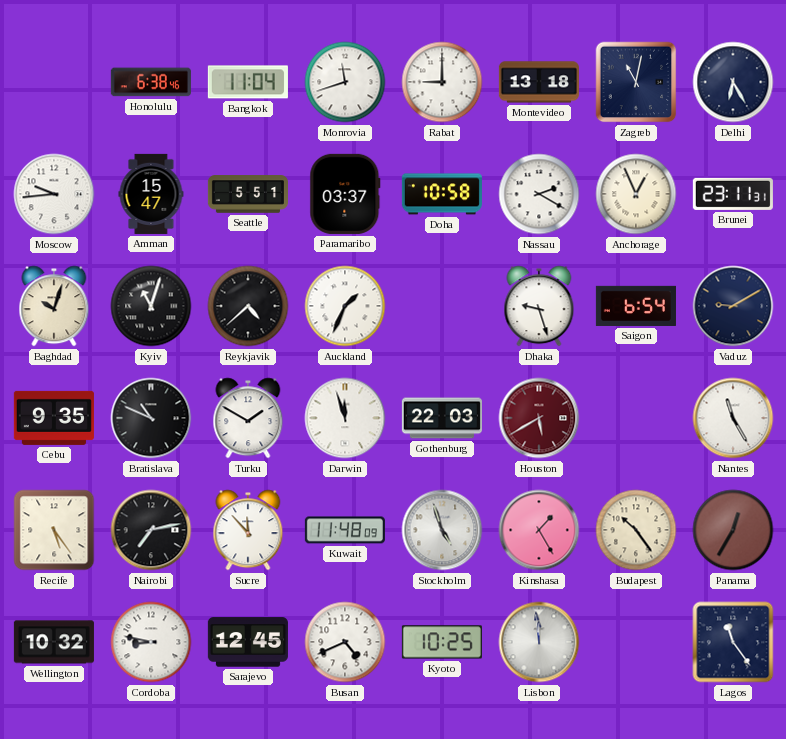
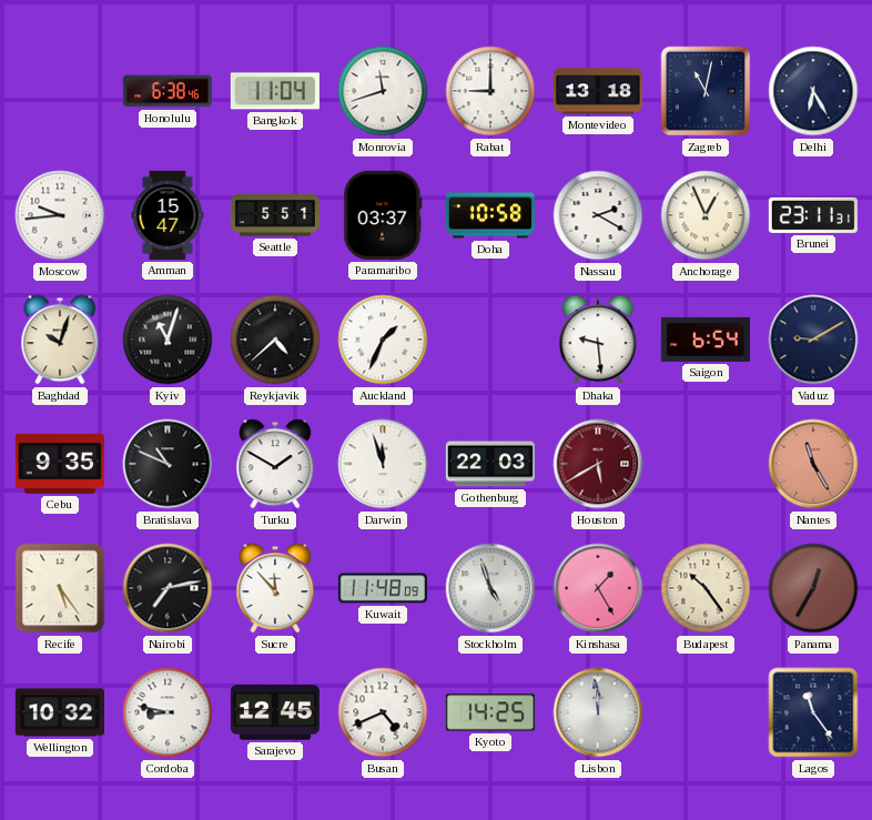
Dhaka: 9:27 -> 9:29 (598, 340)
Nantes dial: white -> salmon (813, 464)
Kyoto: 10:25 -> 14:25 (490, 712)
